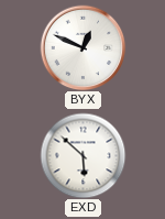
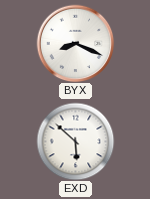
BYX: 12:49 -> 8:19 (75, 43)
